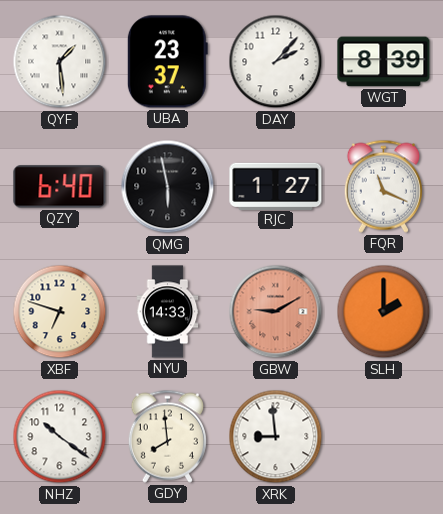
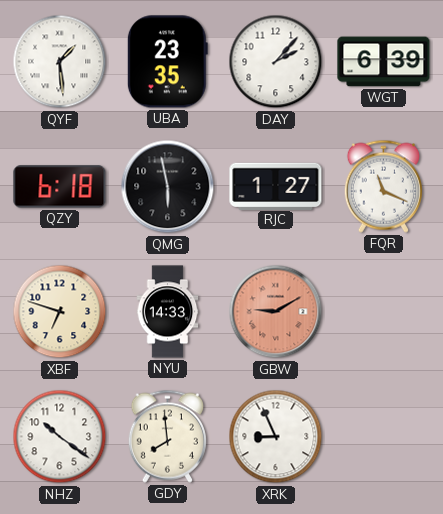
UBA: 23:37 -> 23:35 (167, 62)
WGT: 8:39 -> 6:39 (384, 62)
QZY: 6:40 -> 6:18 (60, 187)
SLH: 2:00 -> none (384, 312)
XRK: 8:59 -> 8:56 (276, 437)
